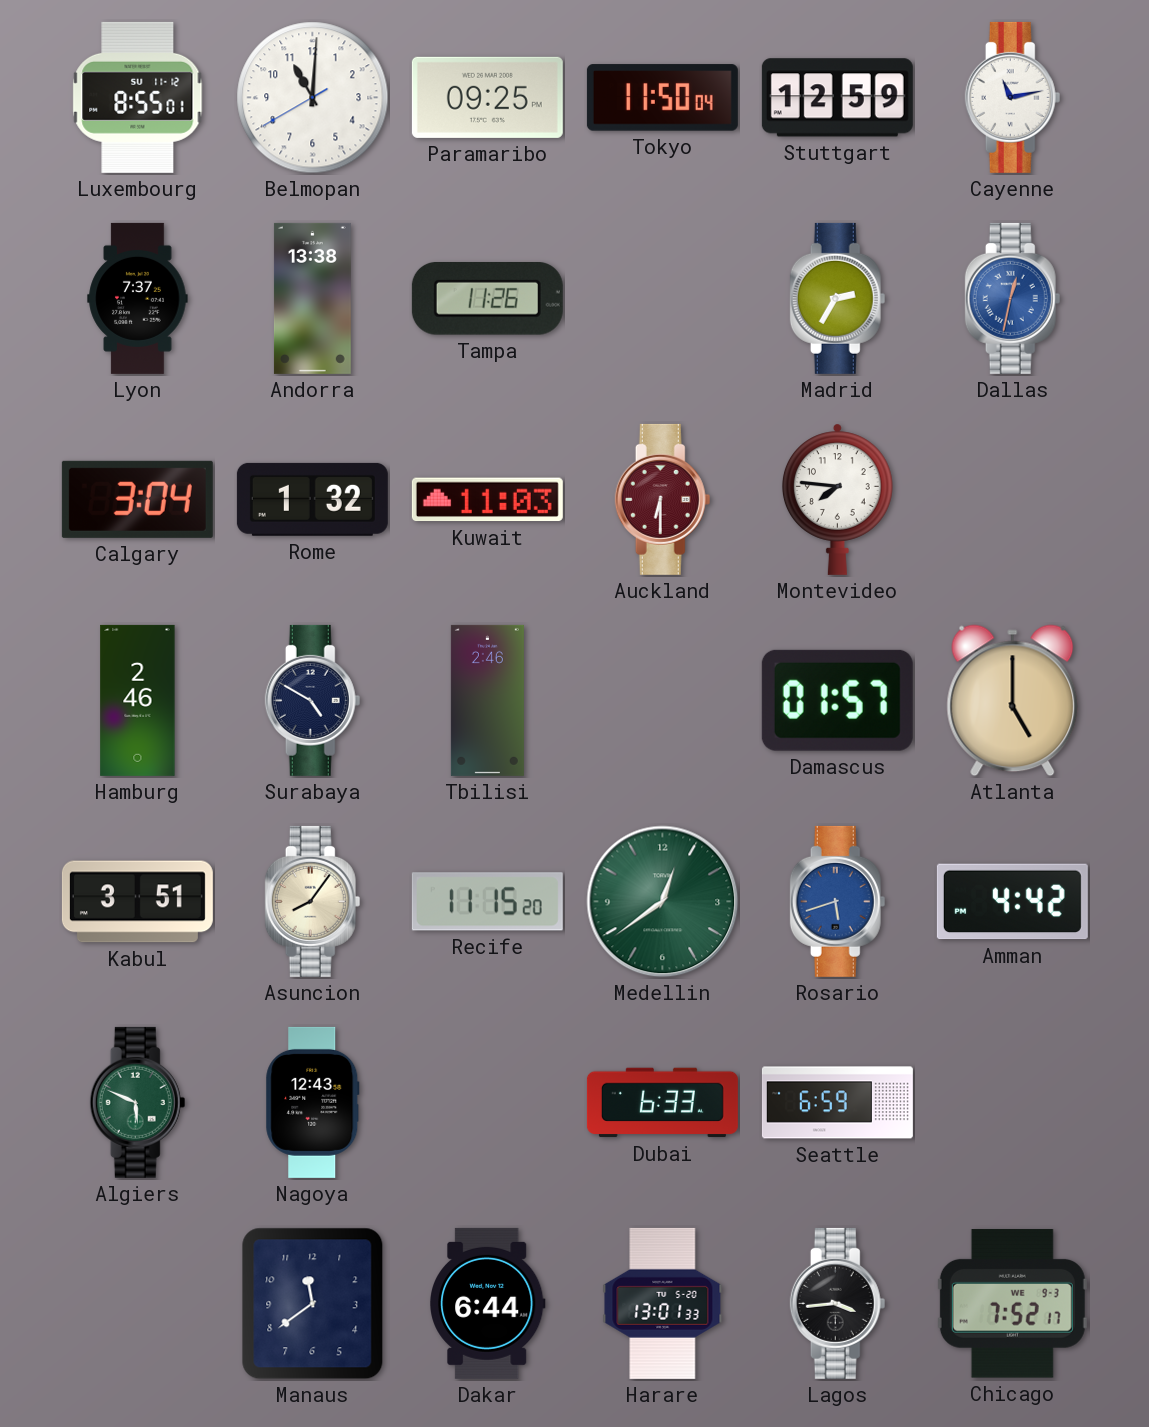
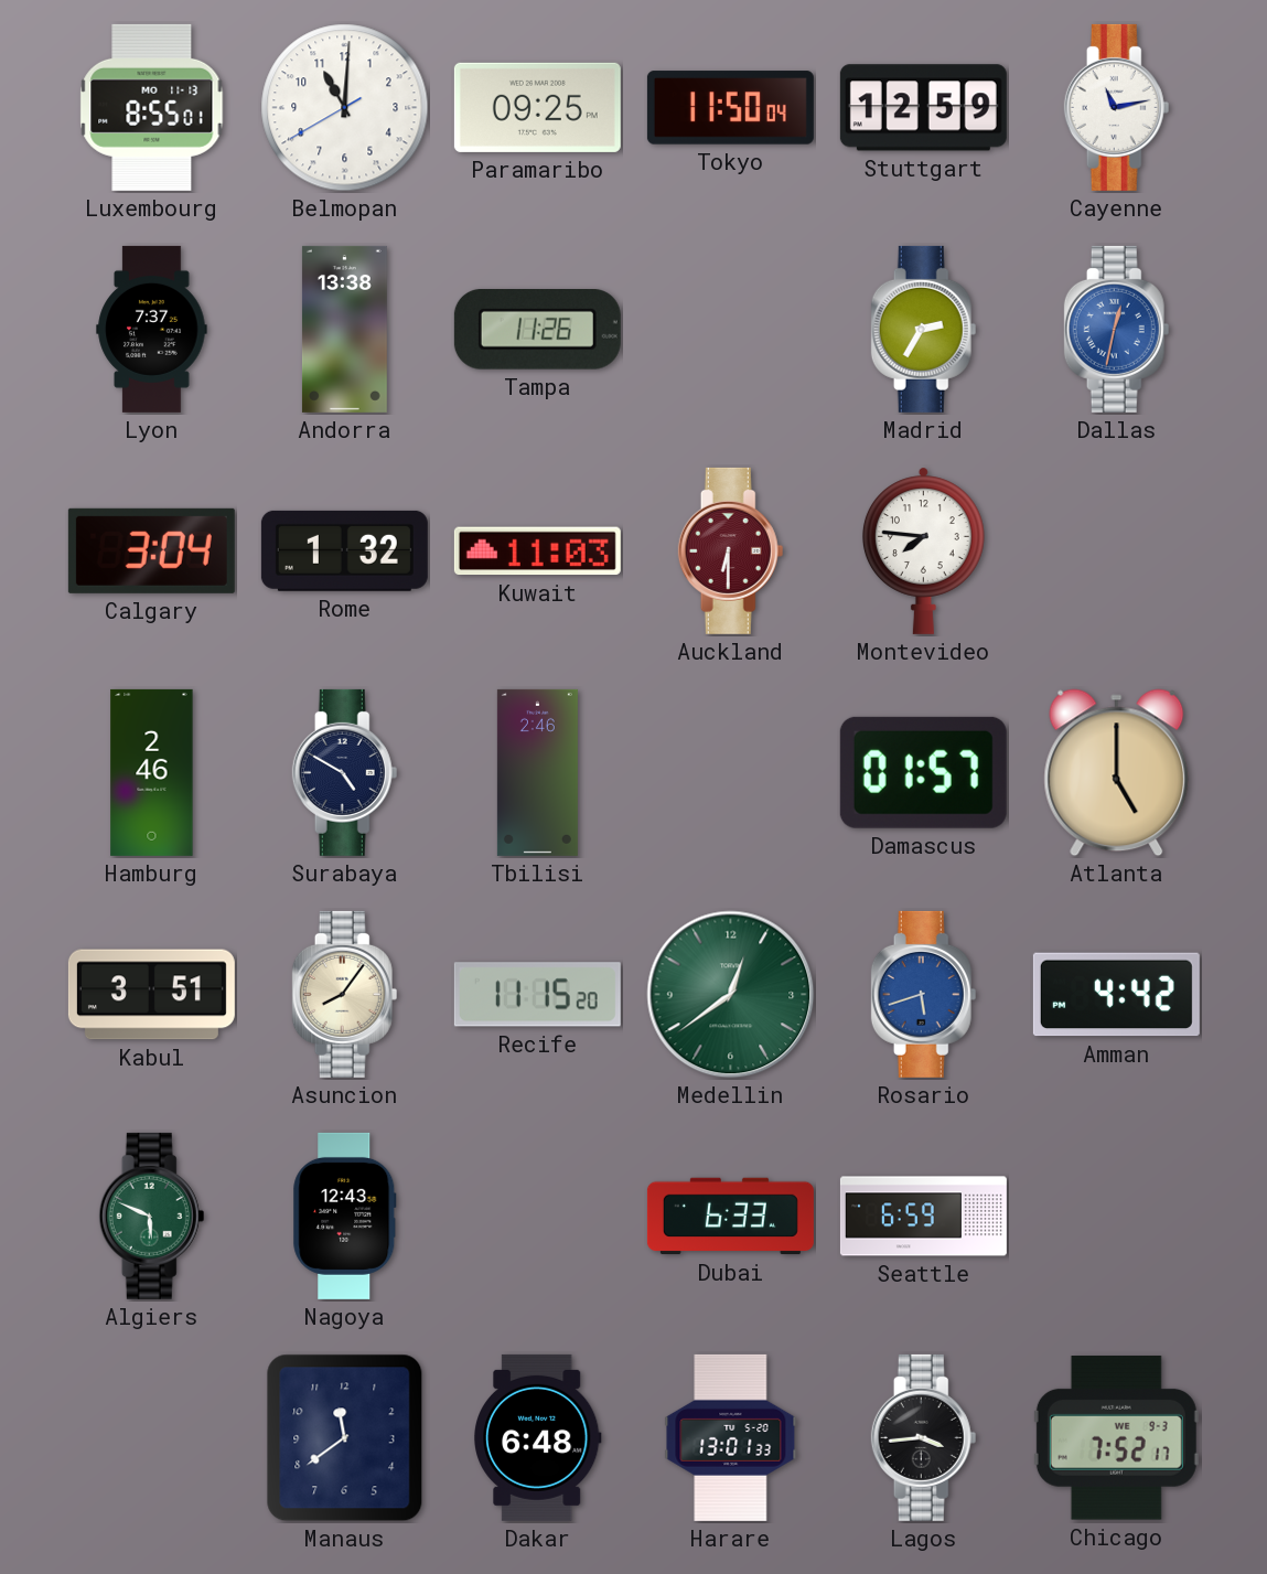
Luxembourg date: SU 11-12 -> MO 11-13 (152, 107)
Dakar: 6:44 -> 6:48 (538, 1437)
